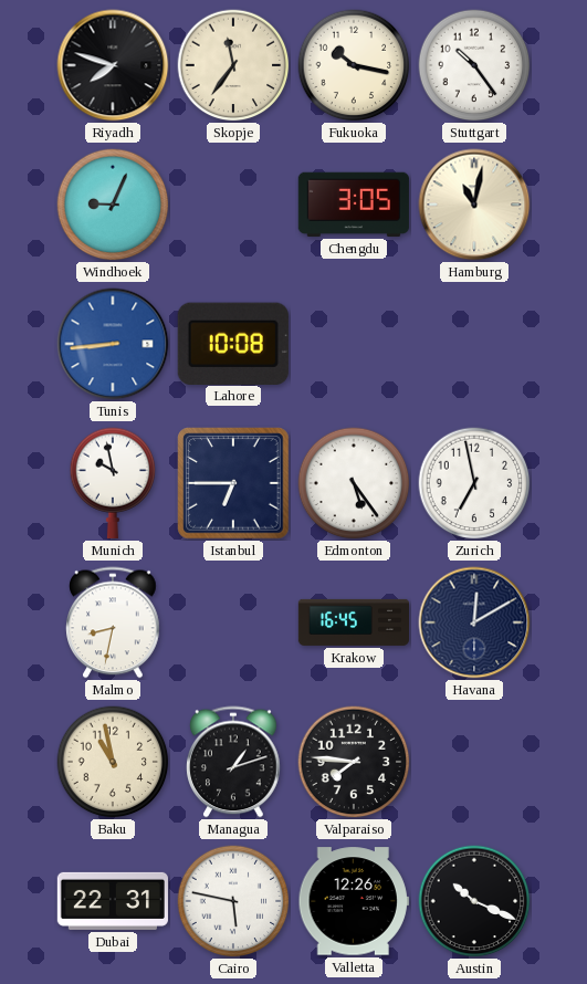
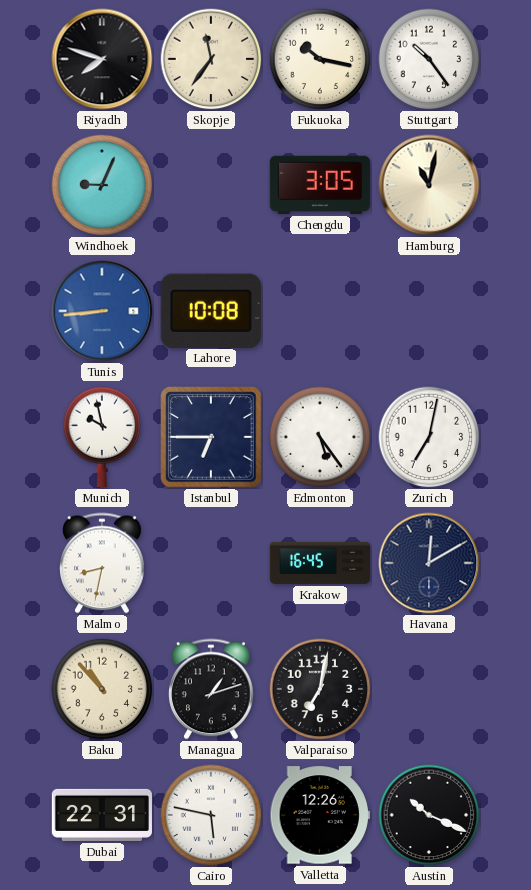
Zurich: 6:58 -> 7:02 (429, 437)
Baku: 10:58 -> 10:53 (102, 689)
Valparaiso: 7:46 -> 7:02 (320, 689)
